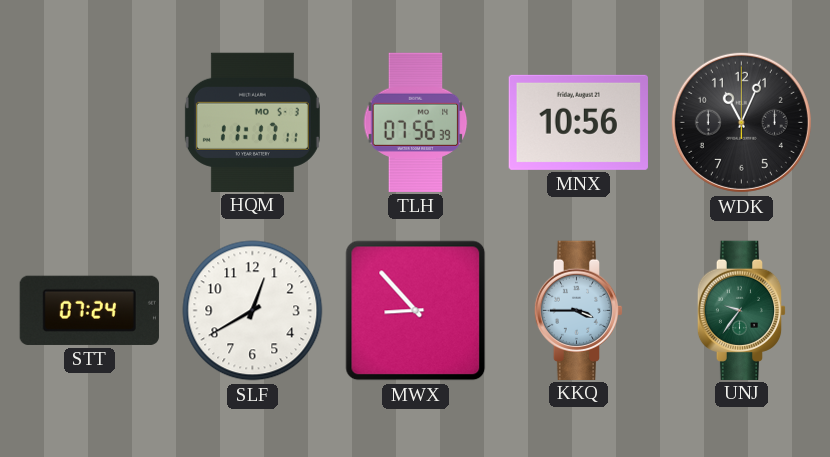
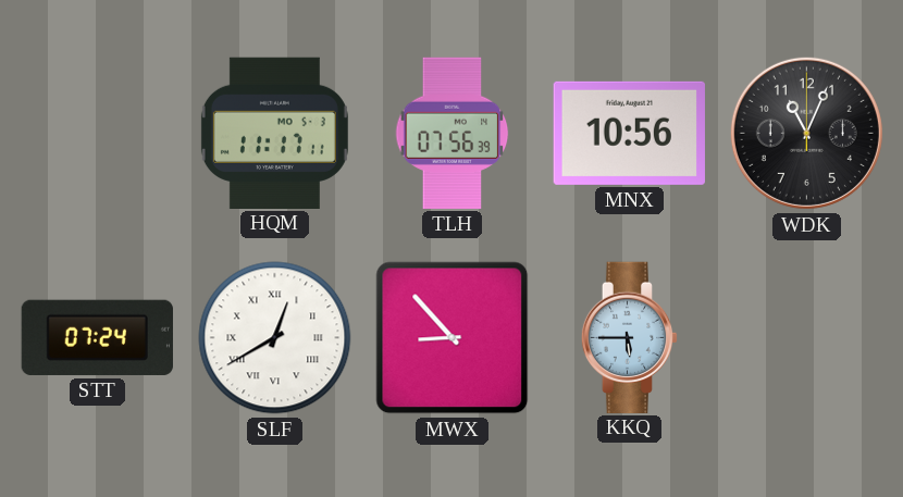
SLF numerals: Arabic -> Roman (275, 338)
KKQ: 3:45 -> 5:45 (630, 337)
UNJ: 9:36 -> none (742, 310)
